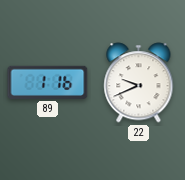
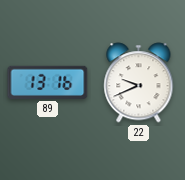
89: 1:16 -> 13:16 (48, 82)
